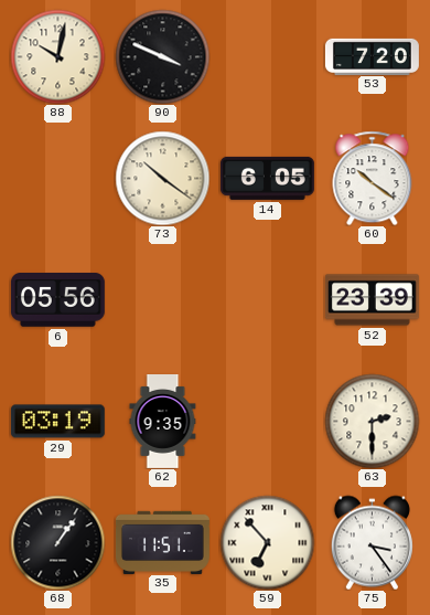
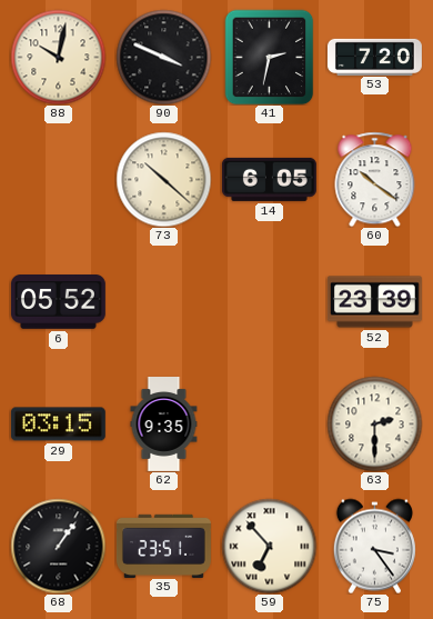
41: none -> 2:32 (270, 57)
73: 10:21 -> 10:22 (163, 179)
6: 05:56 -> 05:52 (58, 302)
29: 03:19 -> 03:15 (58, 425)
35: 11:51 -> 23:51 (163, 546)
